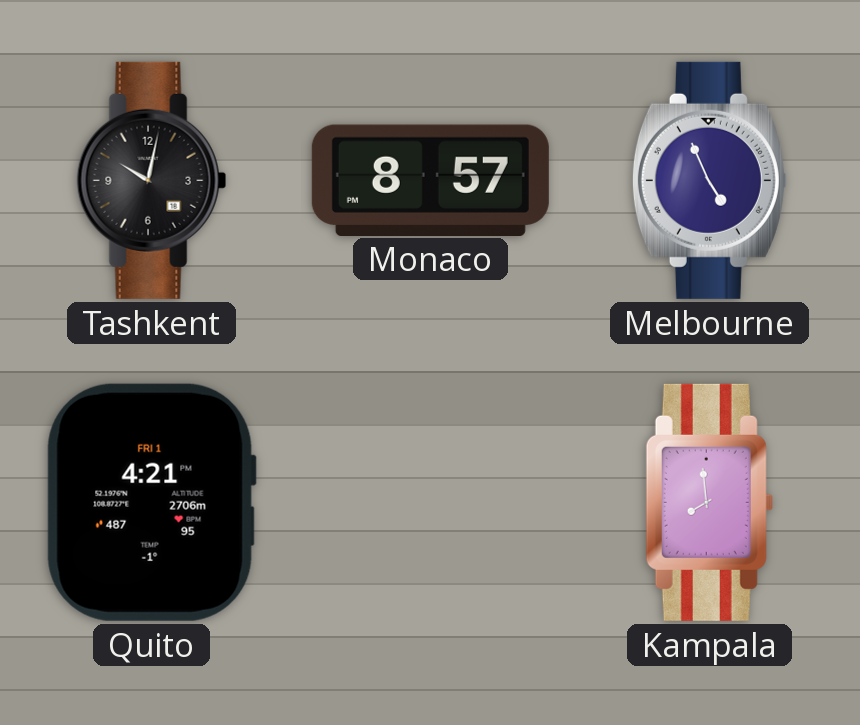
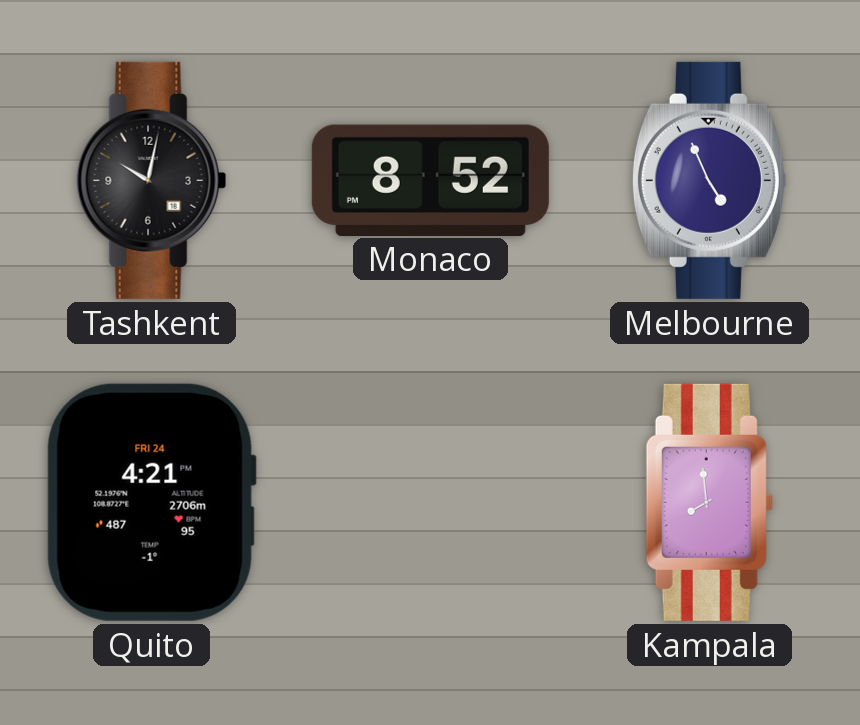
Monaco: 8:57 -> 8:52 (430, 180)
Quito date: FRI 1 -> FRI 24 (151, 502)
